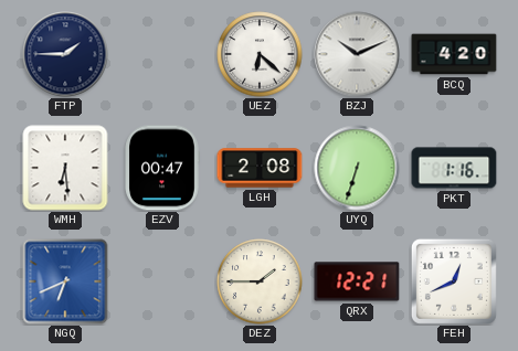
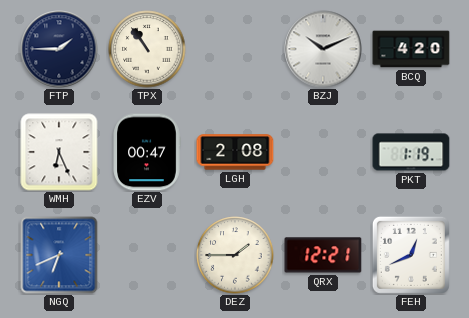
TPX: none -> 10:54 (147, 49)
UEZ: 6:22 -> none (260, 54)
WMH: 6:29 -> 6:26 (59, 152)
UYQ: 6:33 -> none (357, 168)
PKT: 1:16 -> 1:19 (411, 152)
